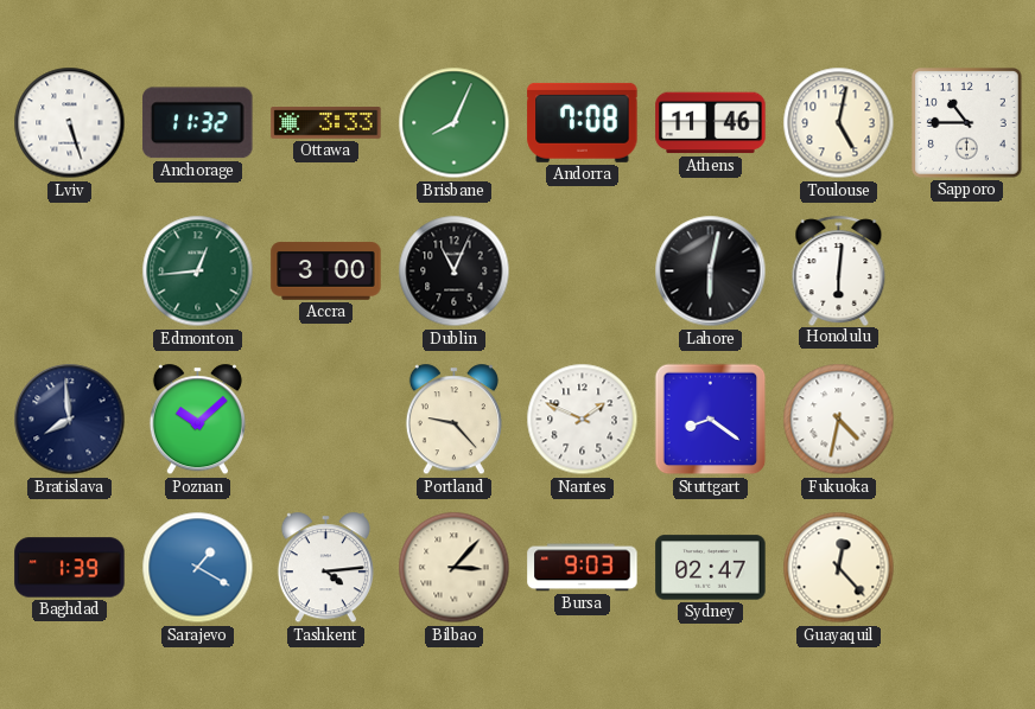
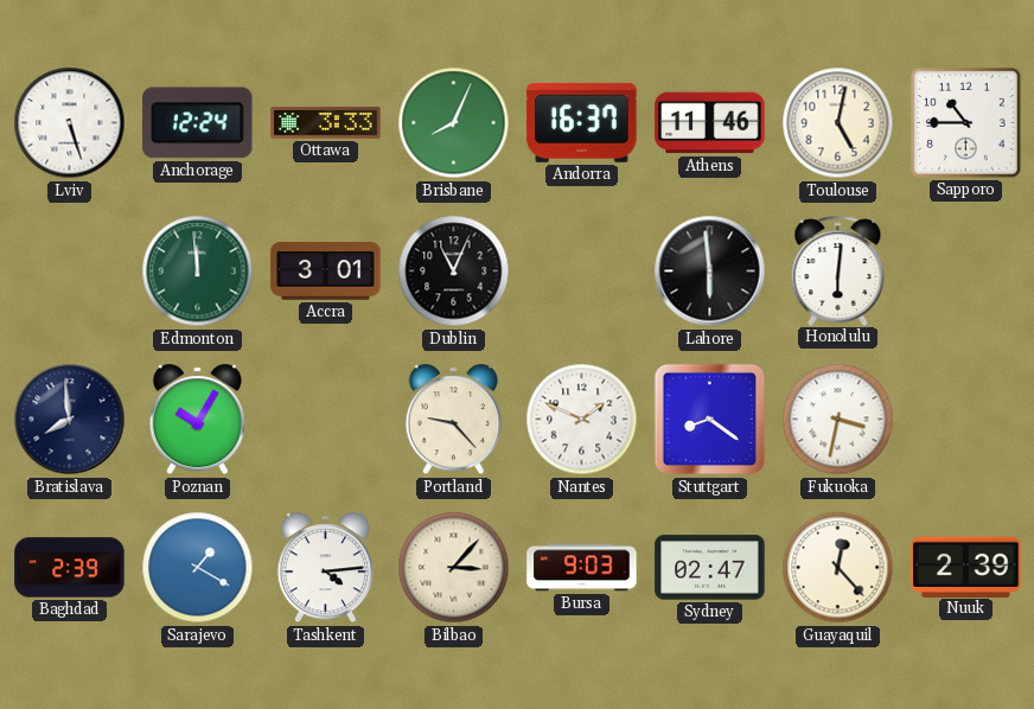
Anchorage: 11:32 -> 12:24 (198, 123)
Andorra: 7:08 -> 16:37 (582, 122)
Edmonton: 12:44 -> 11:59 (198, 272)
Accra: 3:00 -> 3:01 (326, 272)
Lahore: 6:02 -> 5:59 (710, 272)
Poznan: 10:08 -> 10:05 (197, 420)
Fukuoka: 4:32 -> 3:32 (838, 420)
Baghdad: 1:39 -> 2:39 (70, 568)
Nuuk: none -> 2:39 (966, 567)
